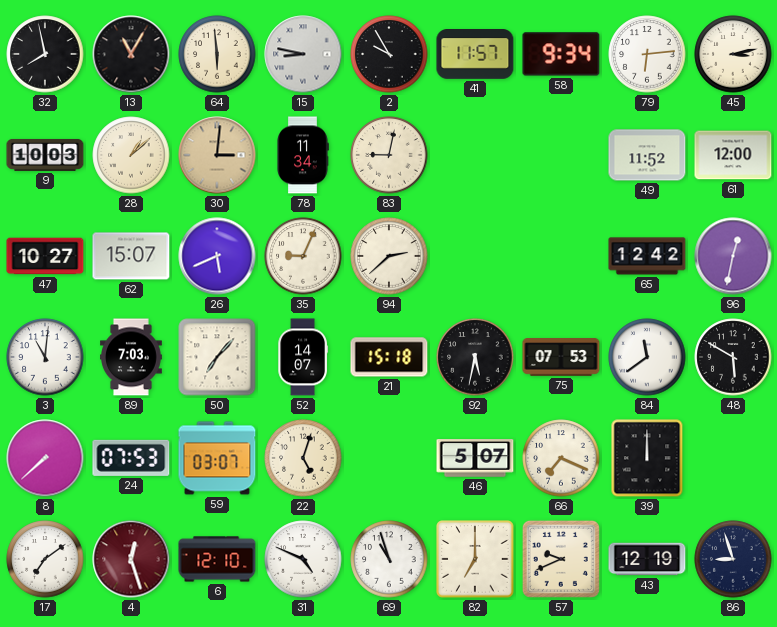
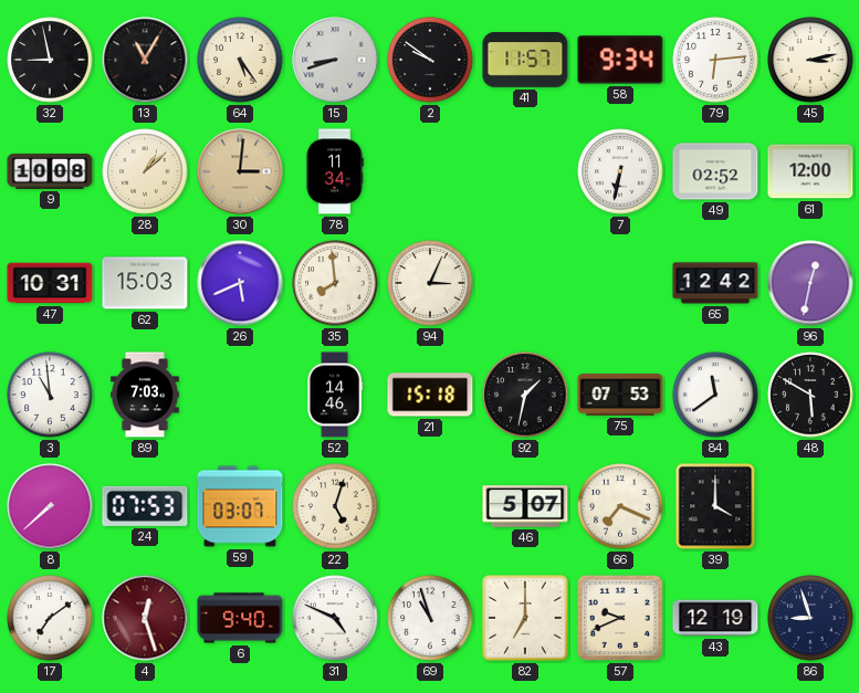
32: 7:58 -> 8:58 (50, 60)
64: 5:59 -> 5:24 (240, 60)
15: 8:47 -> 8:42 (335, 60)
2: 9:55 -> 9:51 (430, 60)
9: 10:03 -> 10:08 (50, 171)
83: 9:02 -> none (389, 155)
7: none -> 6:32 (620, 171)
49: 11:52 -> 02:52 (715, 171)
47: 10:27 -> 10:31 (50, 283)
62: 15:07 -> 15:03 (145, 283)
35: 9:04 -> 7:59 (335, 283)
94: 2:38 -> 3:04 (430, 283)
3: 11:01 -> 10:59 (50, 395)
50: 7:07 -> none (217, 357)
52: 14:07 -> 14:46 (334, 395)
92: 5:32 -> 1:32 (525, 395)
39: 12:00 -> 4:00 (715, 506)
6: 12:10 -> 9:40 (240, 618)
